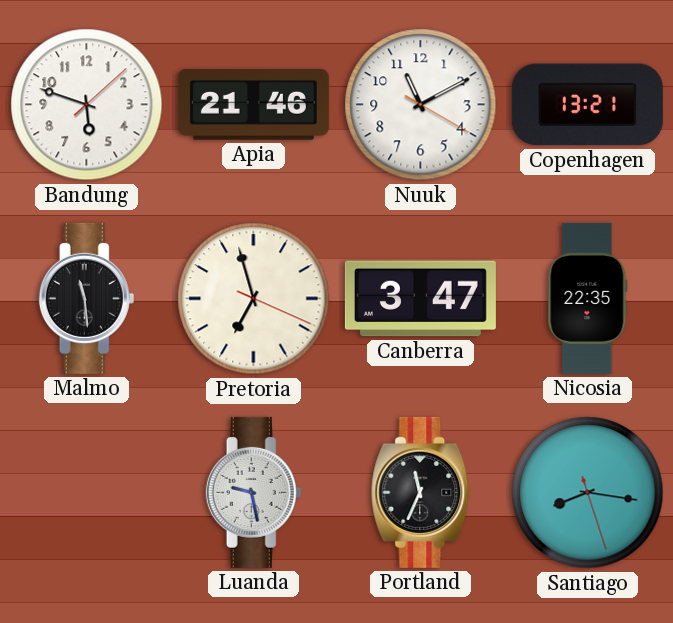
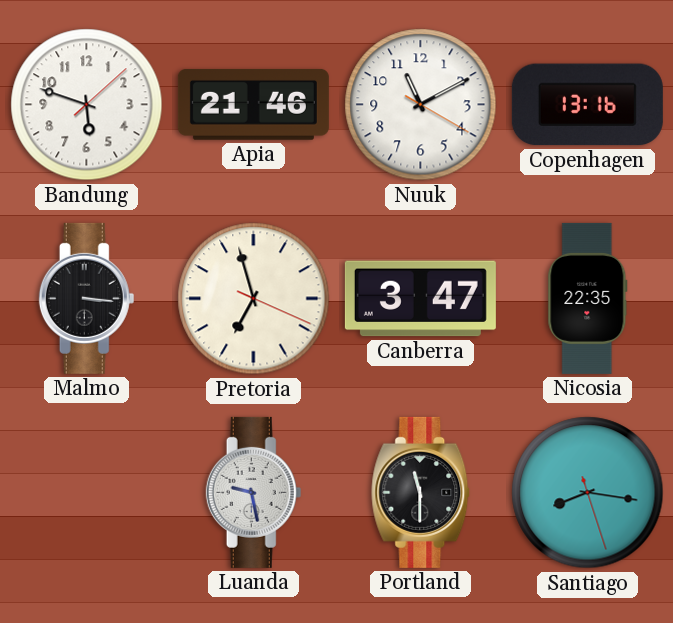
Copenhagen: 13:21 -> 13:16 (587, 105)
Malmo: 11:29 -> 3:16 (87, 298)
Portland: 11:34 -> 11:30 (421, 492)
